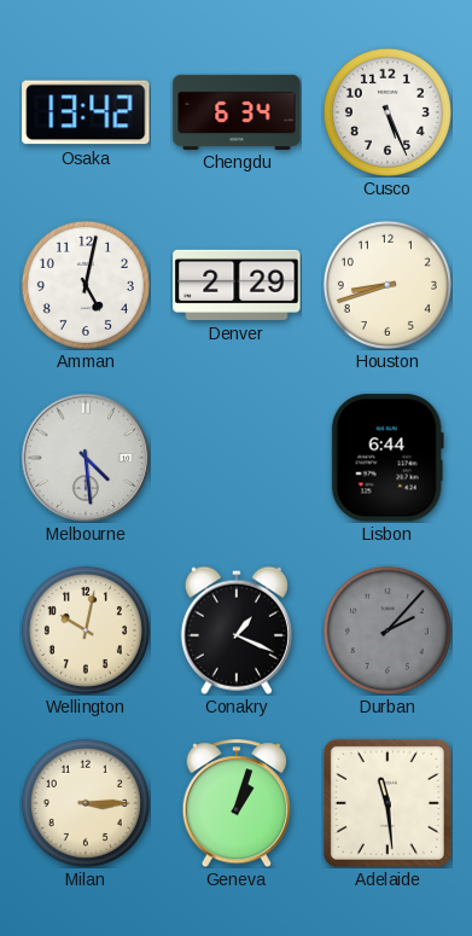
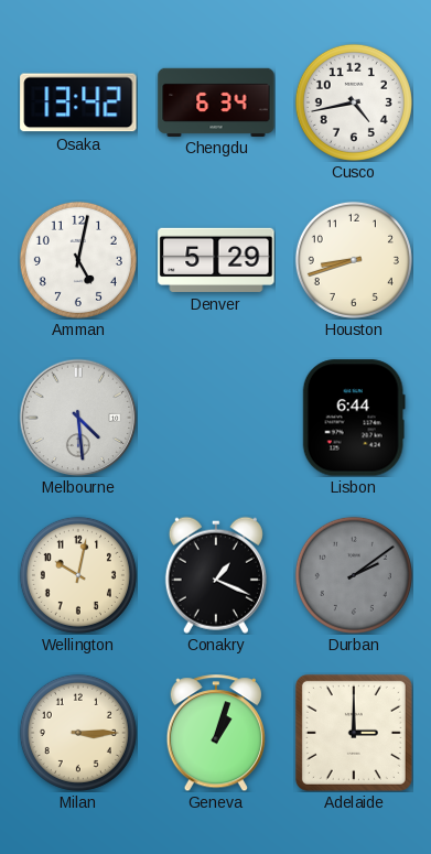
Cusco: 5:26 -> 4:43 (354, 102)
Denver: 2:29 -> 5:29 (216, 260)
Durban: 2:07 -> 2:09 (354, 575)
Adelaide: 11:29 -> 3:00 (354, 733)
